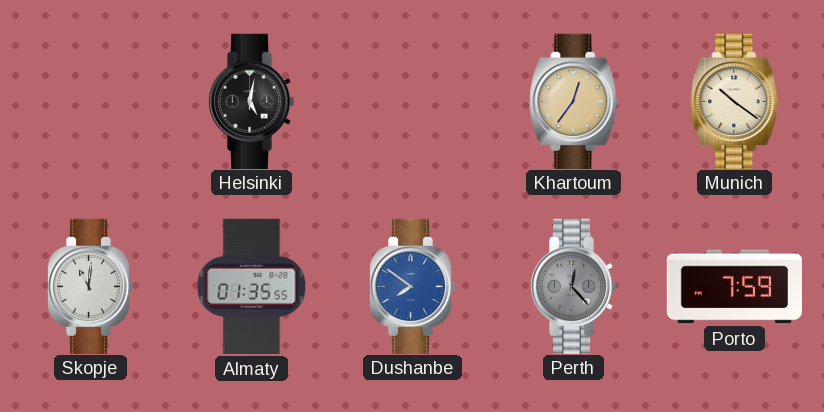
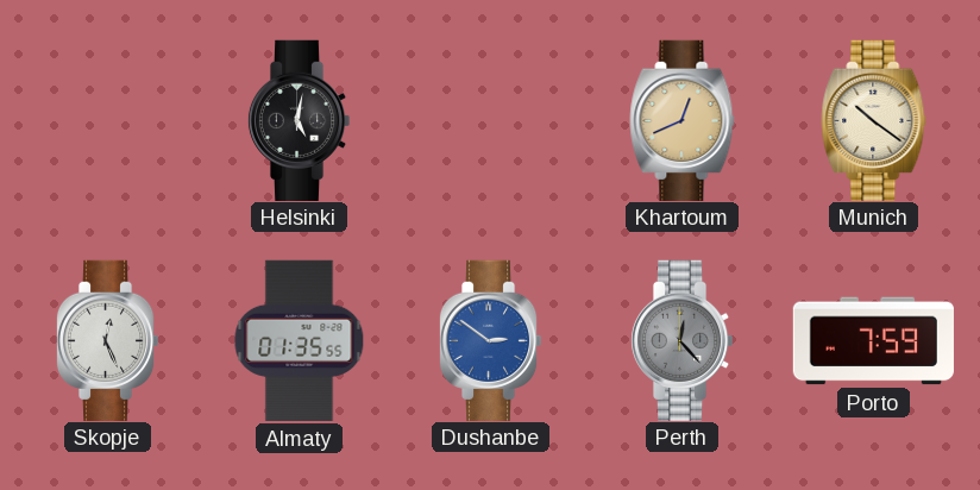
Khartoum: 12:36 -> 12:41 (683, 120)
Skopje: 11:01 -> 12:26 (107, 340)
Dushanbe: 7:51 -> 2:51 (490, 340)
